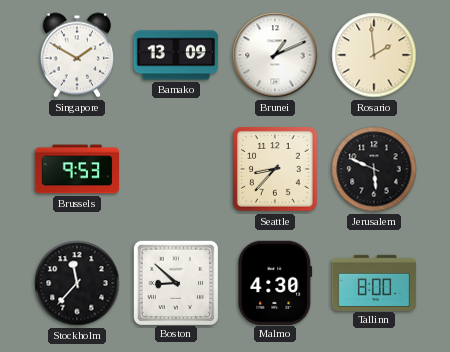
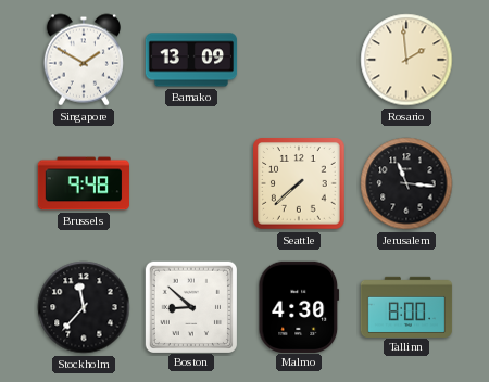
Brunei: 1:11 -> none (275, 55)
Brussels: 9:53 -> 9:48 (83, 183)
Seattle: 8:37 -> 7:38 (300, 184)
Jerusalem: 5:49 -> 11:16 (406, 183)
